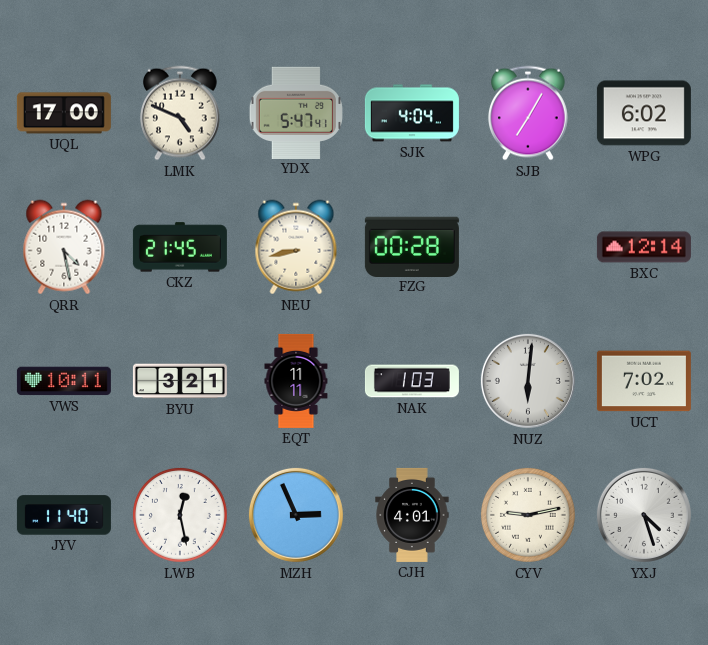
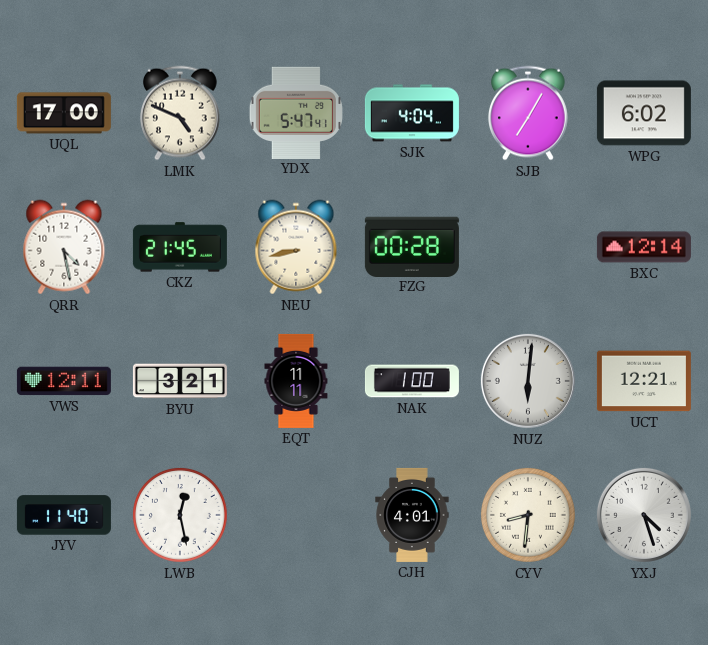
VWS: 10:11 -> 12:11 (64, 381)
NAK: 1:03 -> 1:00 (412, 381)
UCT: 7:02 -> 12:21 (644, 381)
MZH: 2:56 -> none (296, 515)
CYV: 9:13 -> 8:31 (528, 515)
